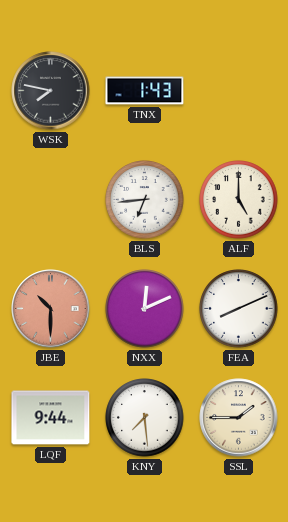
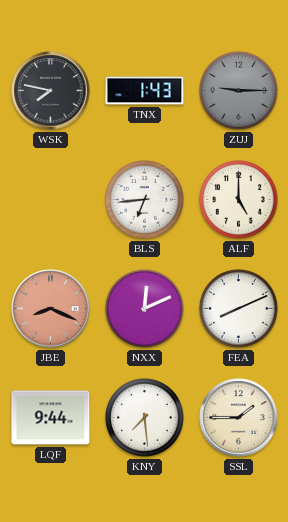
ZUJ: none -> 9:15 (239, 91)
JBE: 10:30 -> 8:19 (51, 309)
